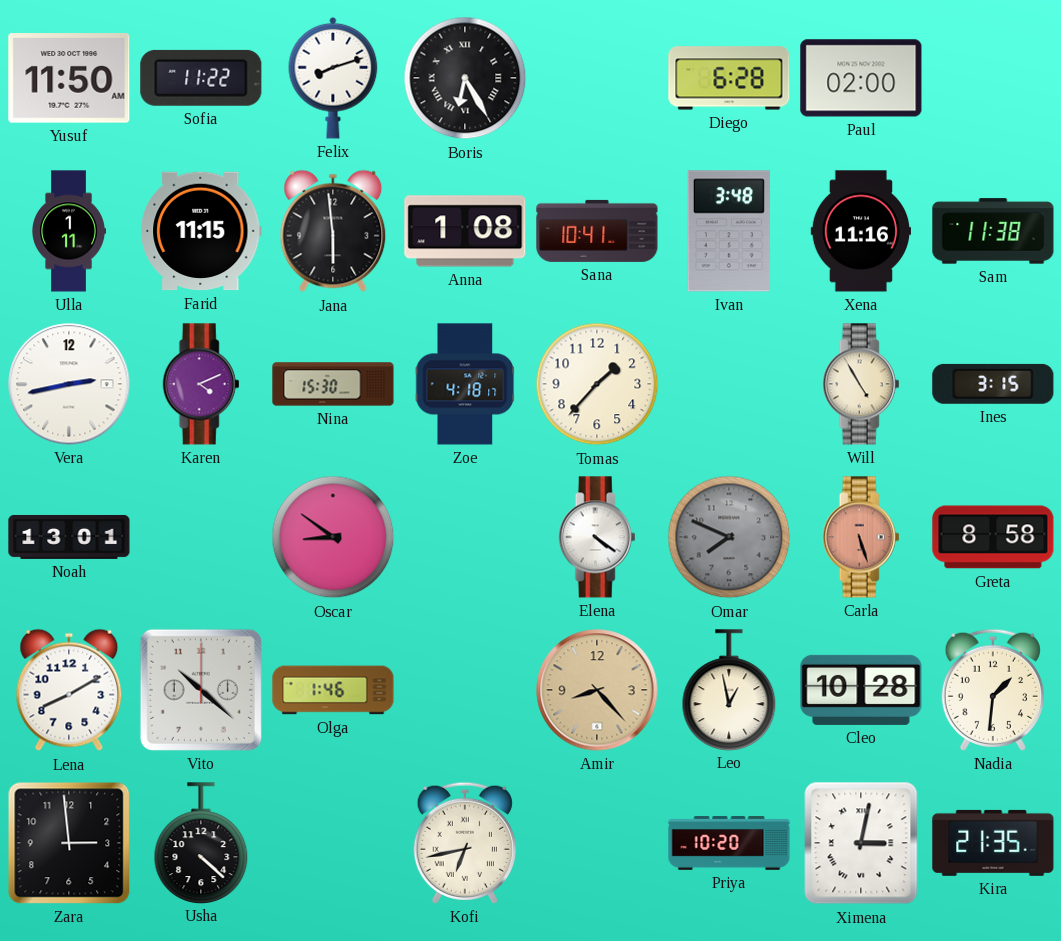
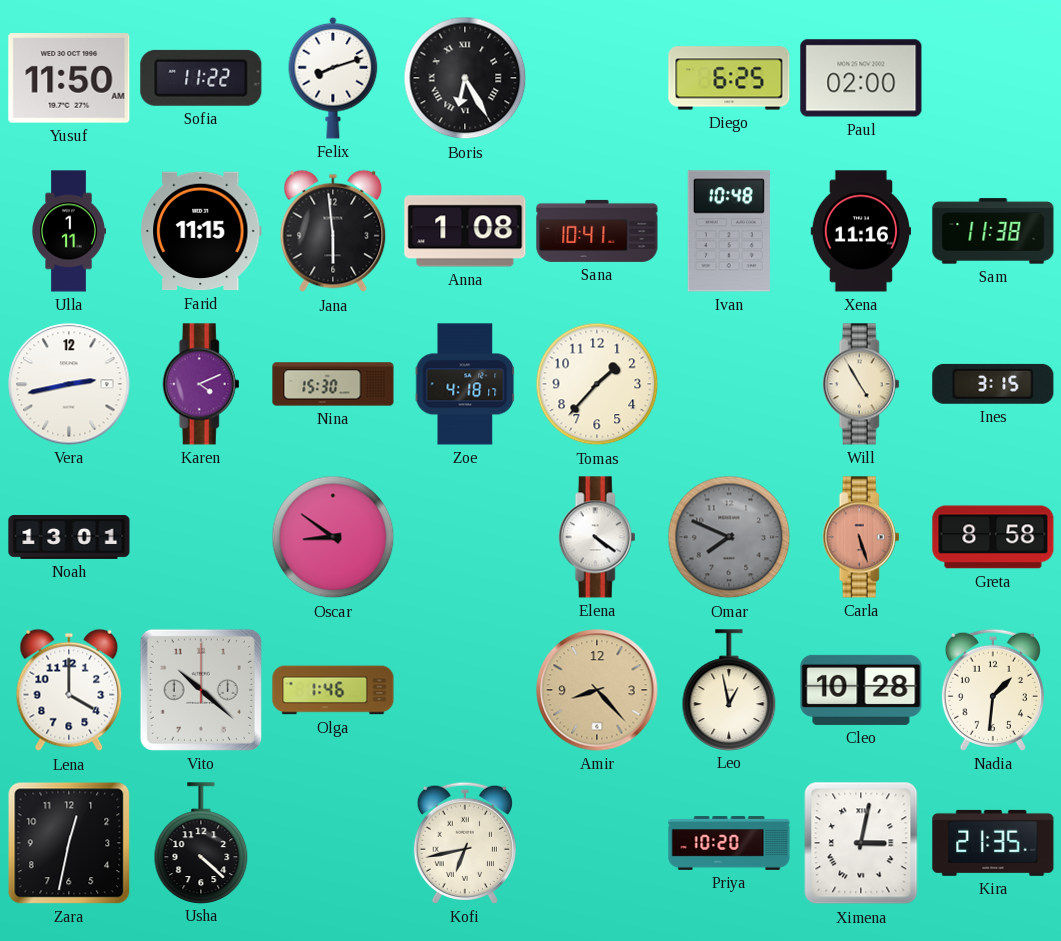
Diego: 6:28 -> 6:25 (729, 78)
Ivan: 3:48 -> 10:48 (729, 231)
Lena: 8:10 -> 4:00 (69, 690)
Zara: 2:59 -> 12:32 (69, 843)
